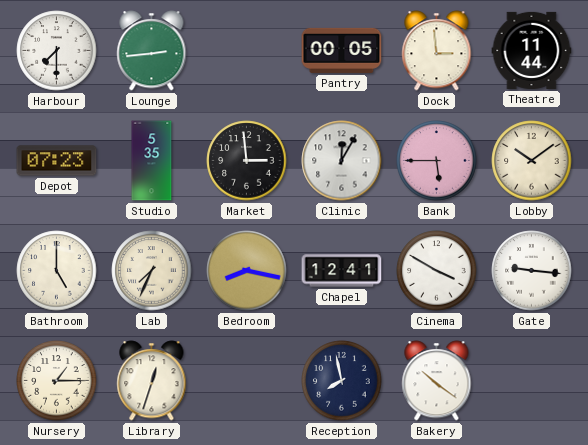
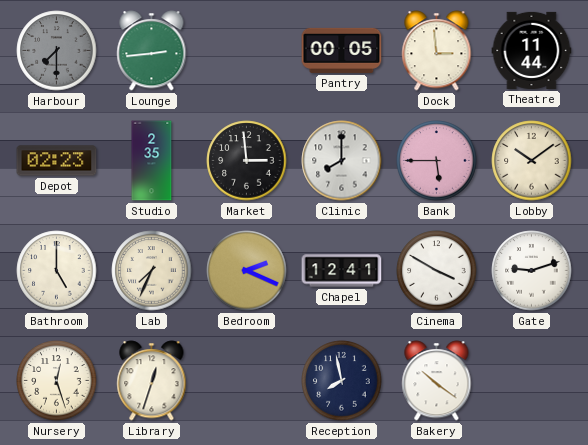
Harbour dial: white -> grey (57, 51)
Depot: 07:23 -> 02:23 (57, 161)
Studio: 5:35 -> 2:35 (152, 161)
Clinic: 12:05 -> 8:00 (342, 161)
Bedroom: 8:17 -> 2:19 (247, 271)
Gate: 9:16 -> 9:12 (532, 271)
Nursery: 1:15 -> 12:27 (57, 381)
